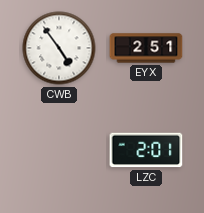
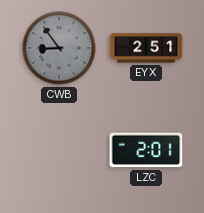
CWB: 4:54 -> 8:54 (59, 48)
CWB dial: white -> grey (59, 48)
